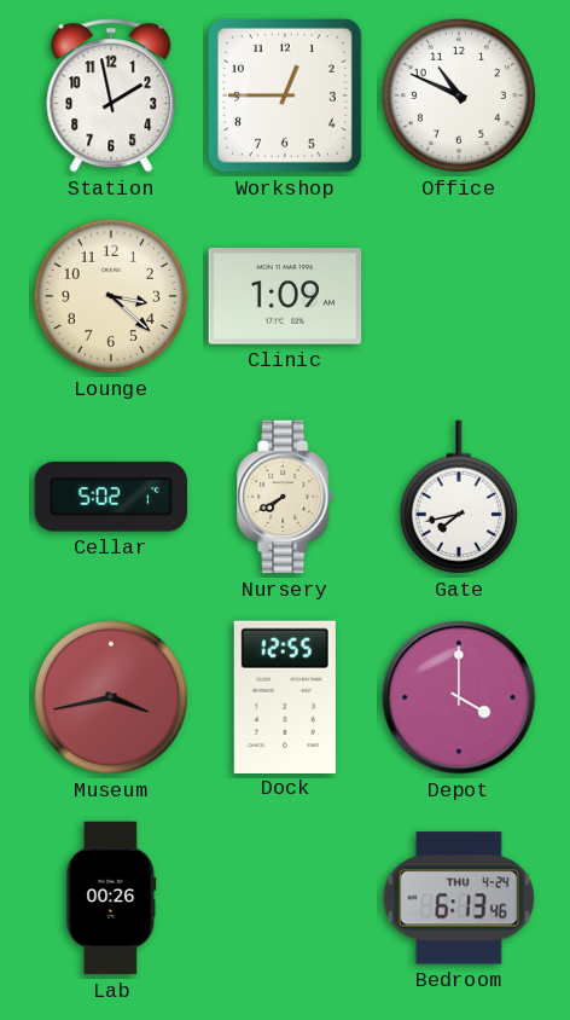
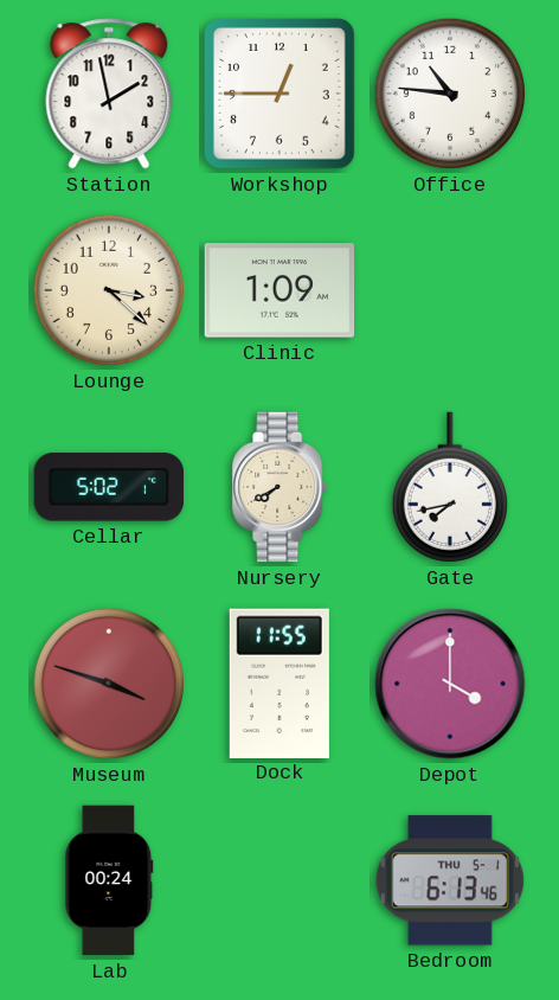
Office: 10:49 -> 10:46 (450, 94)
Museum: 3:43 -> 3:48 (109, 684)
Dock: 12:55 -> 11:55 (279, 682)
Lab: 00:26 -> 00:24 (109, 880)
Bedroom date: THU 4-24 -> THU 5-1 (450, 880)
